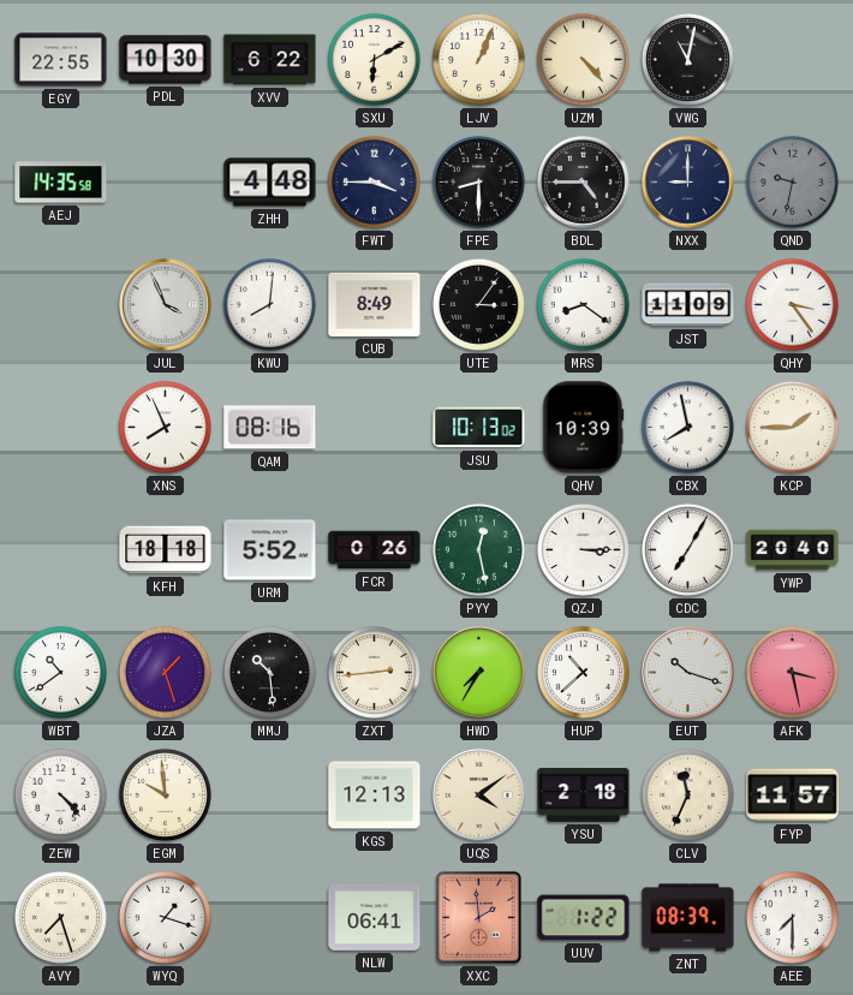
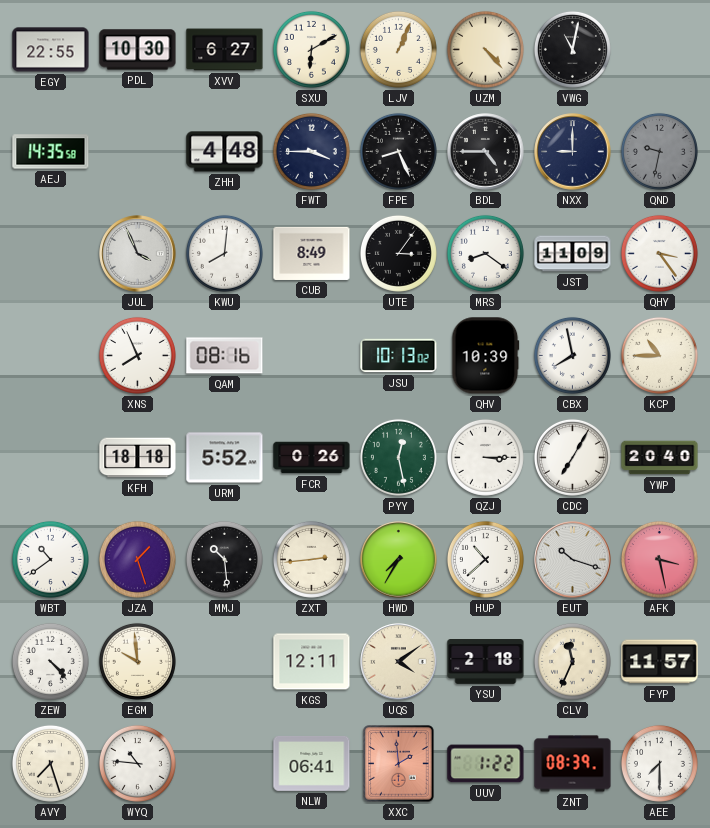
XVV: 6:22 -> 6:27 (225, 50)
FPE: 8:30 -> 8:26 (398, 151)
KCP: 1:45 -> 10:45 (659, 355)
KGS: 12:13 -> 12:11 (312, 662)
WYQ: 1:18 -> 10:46 (137, 763)
